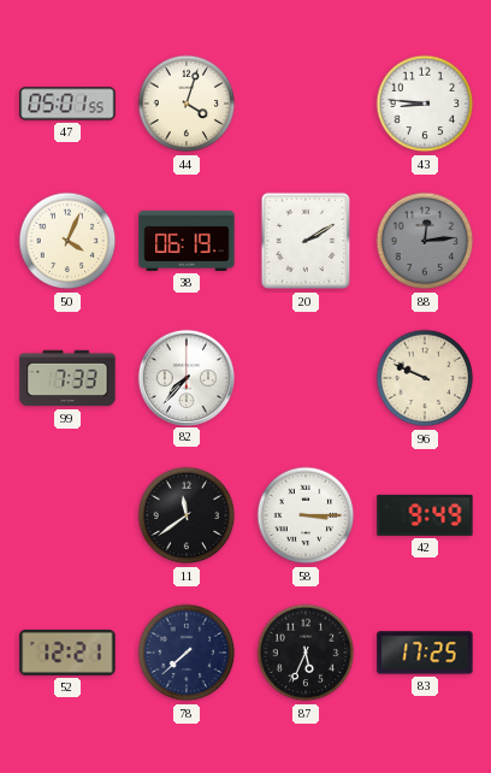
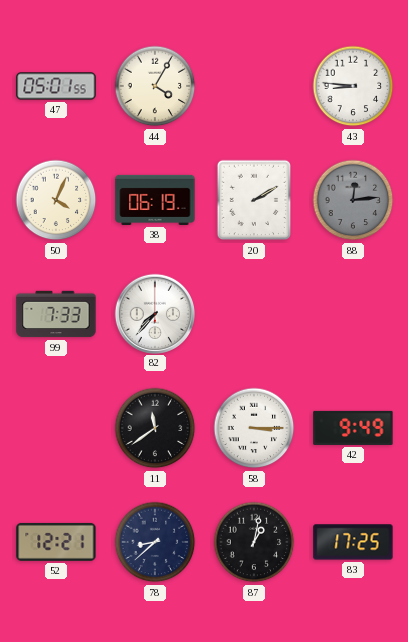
44: 4:03 -> 4:05 (155, 86)
96: 9:49 -> none (425, 378)
78: 7:38 -> 8:38 (155, 542)
87: 5:34 -> 1:02 (254, 542)
